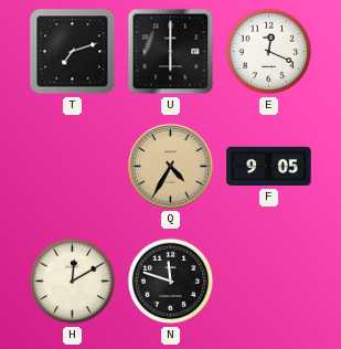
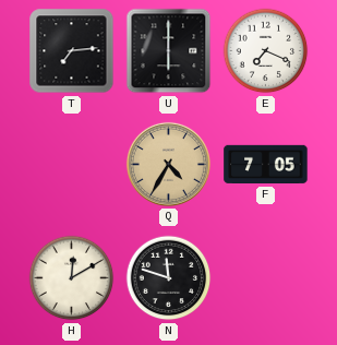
T: 7:12 -> 7:14 (72, 51)
E: 12:19 -> 7:19 (266, 51)
F: 9:05 -> 7:05 (266, 165)
